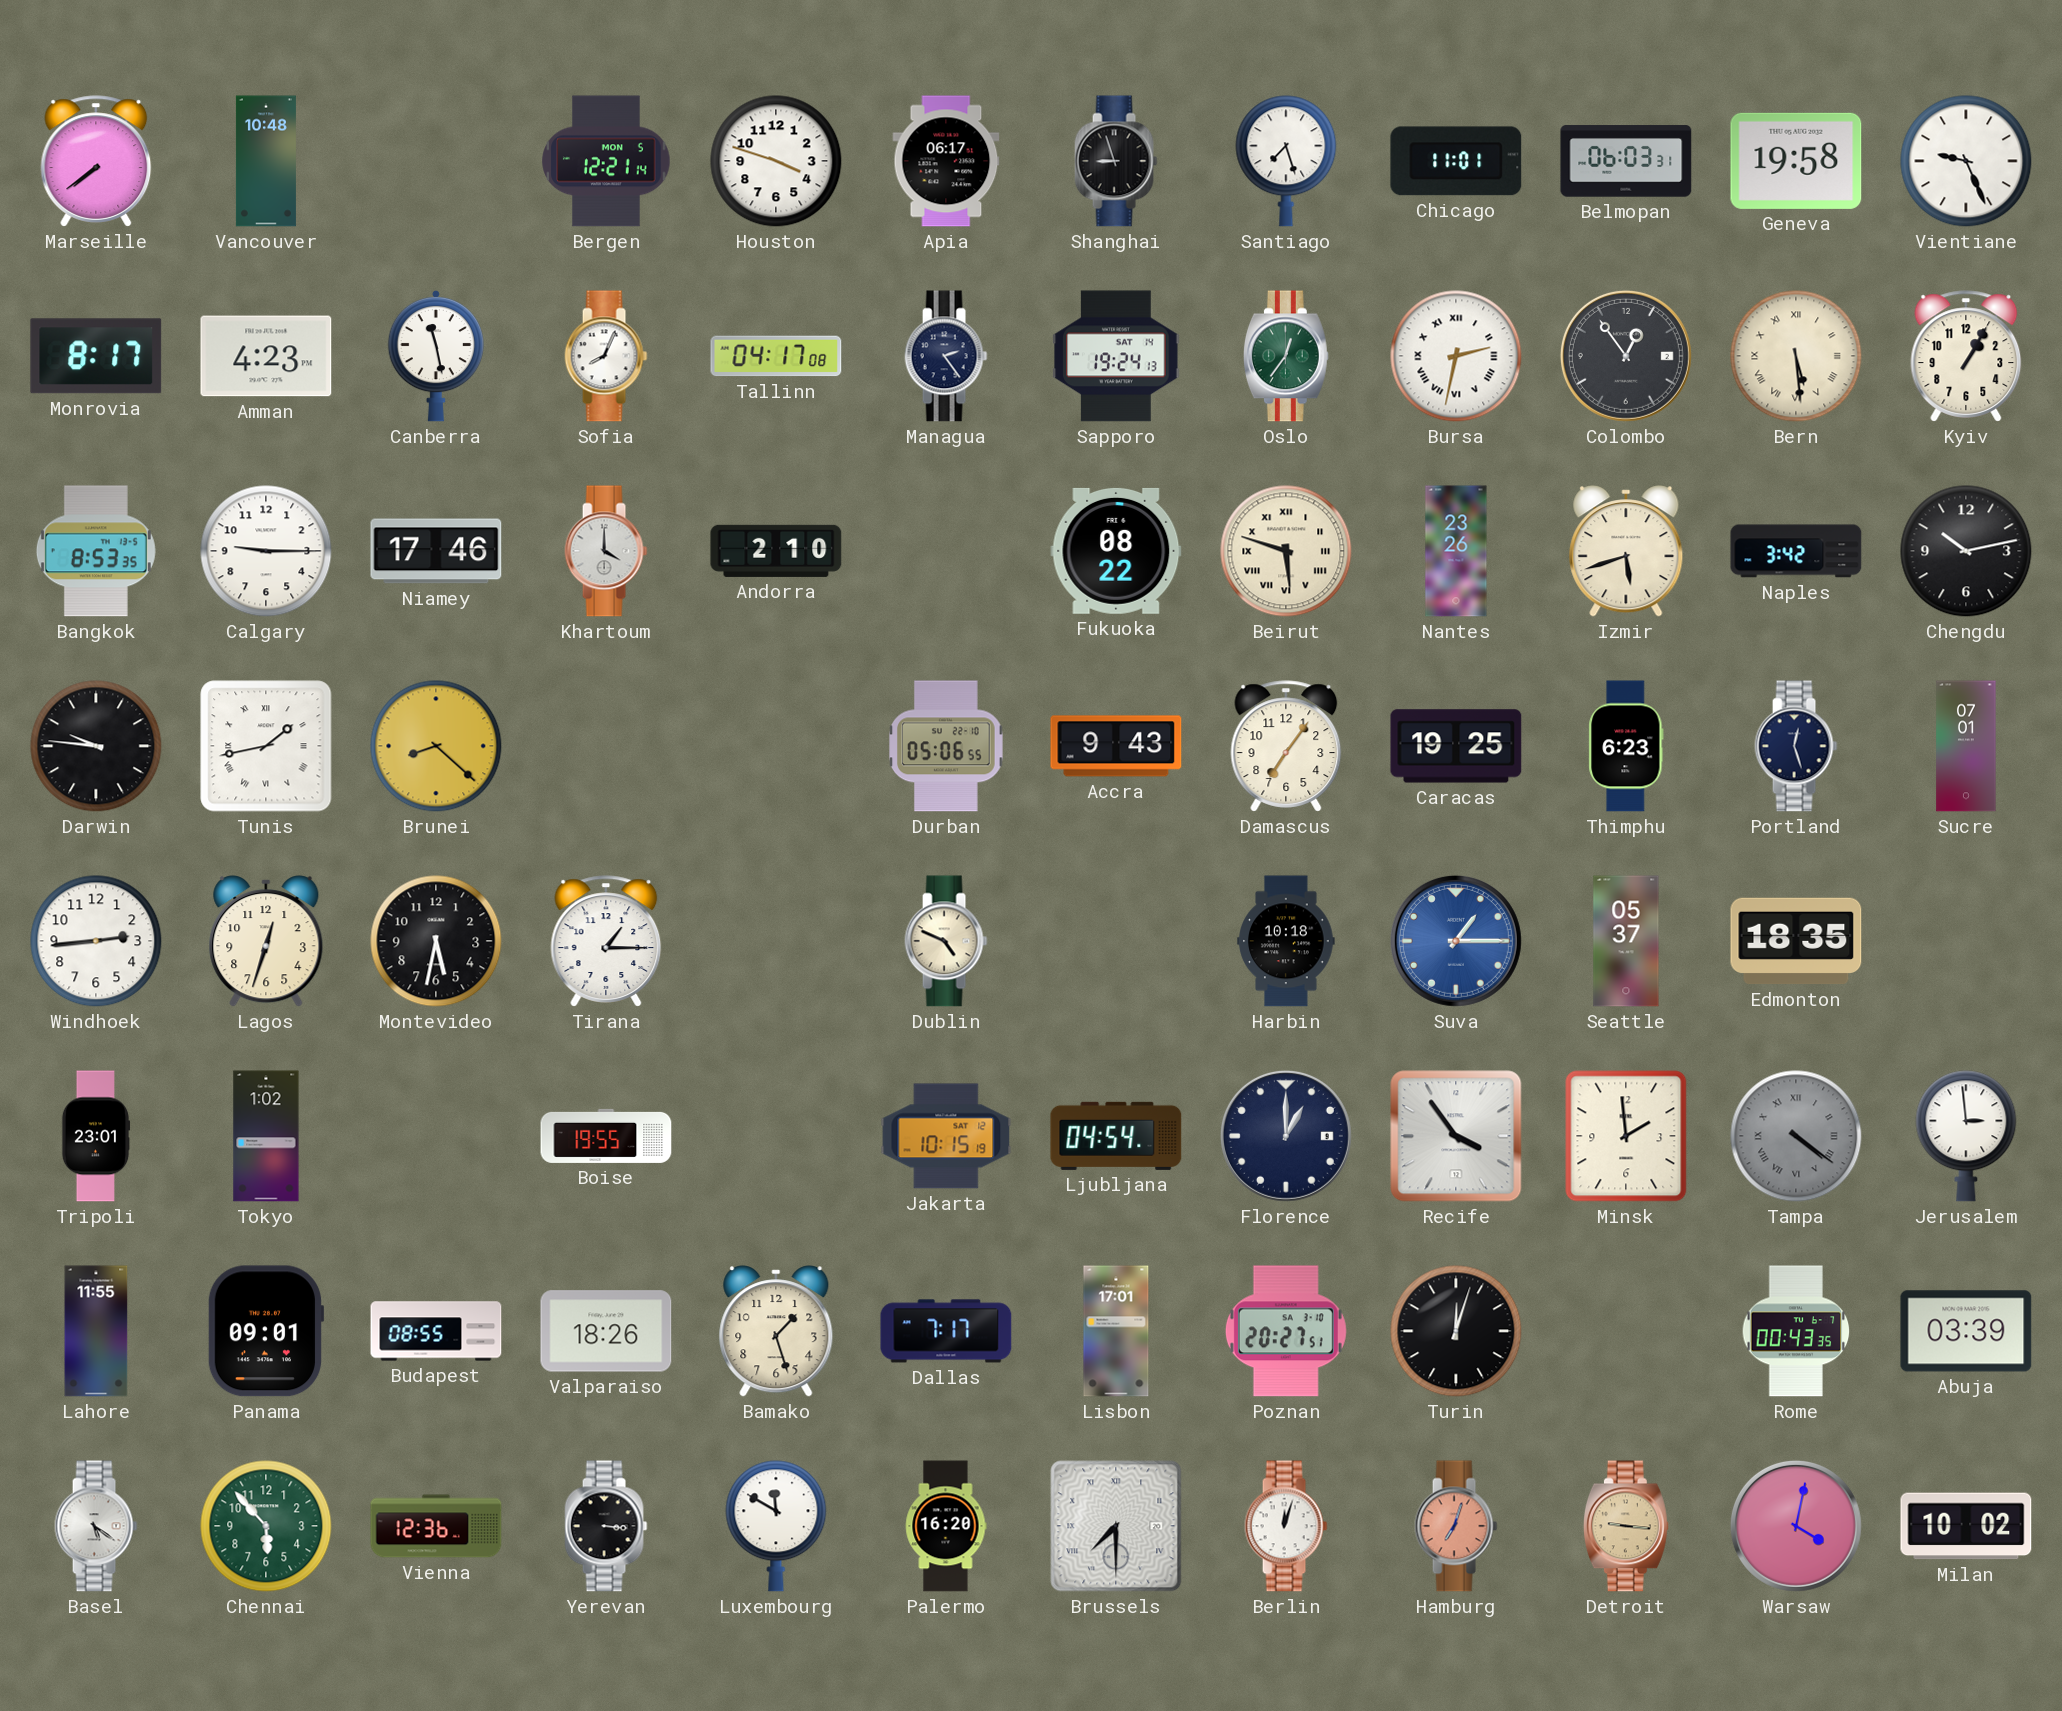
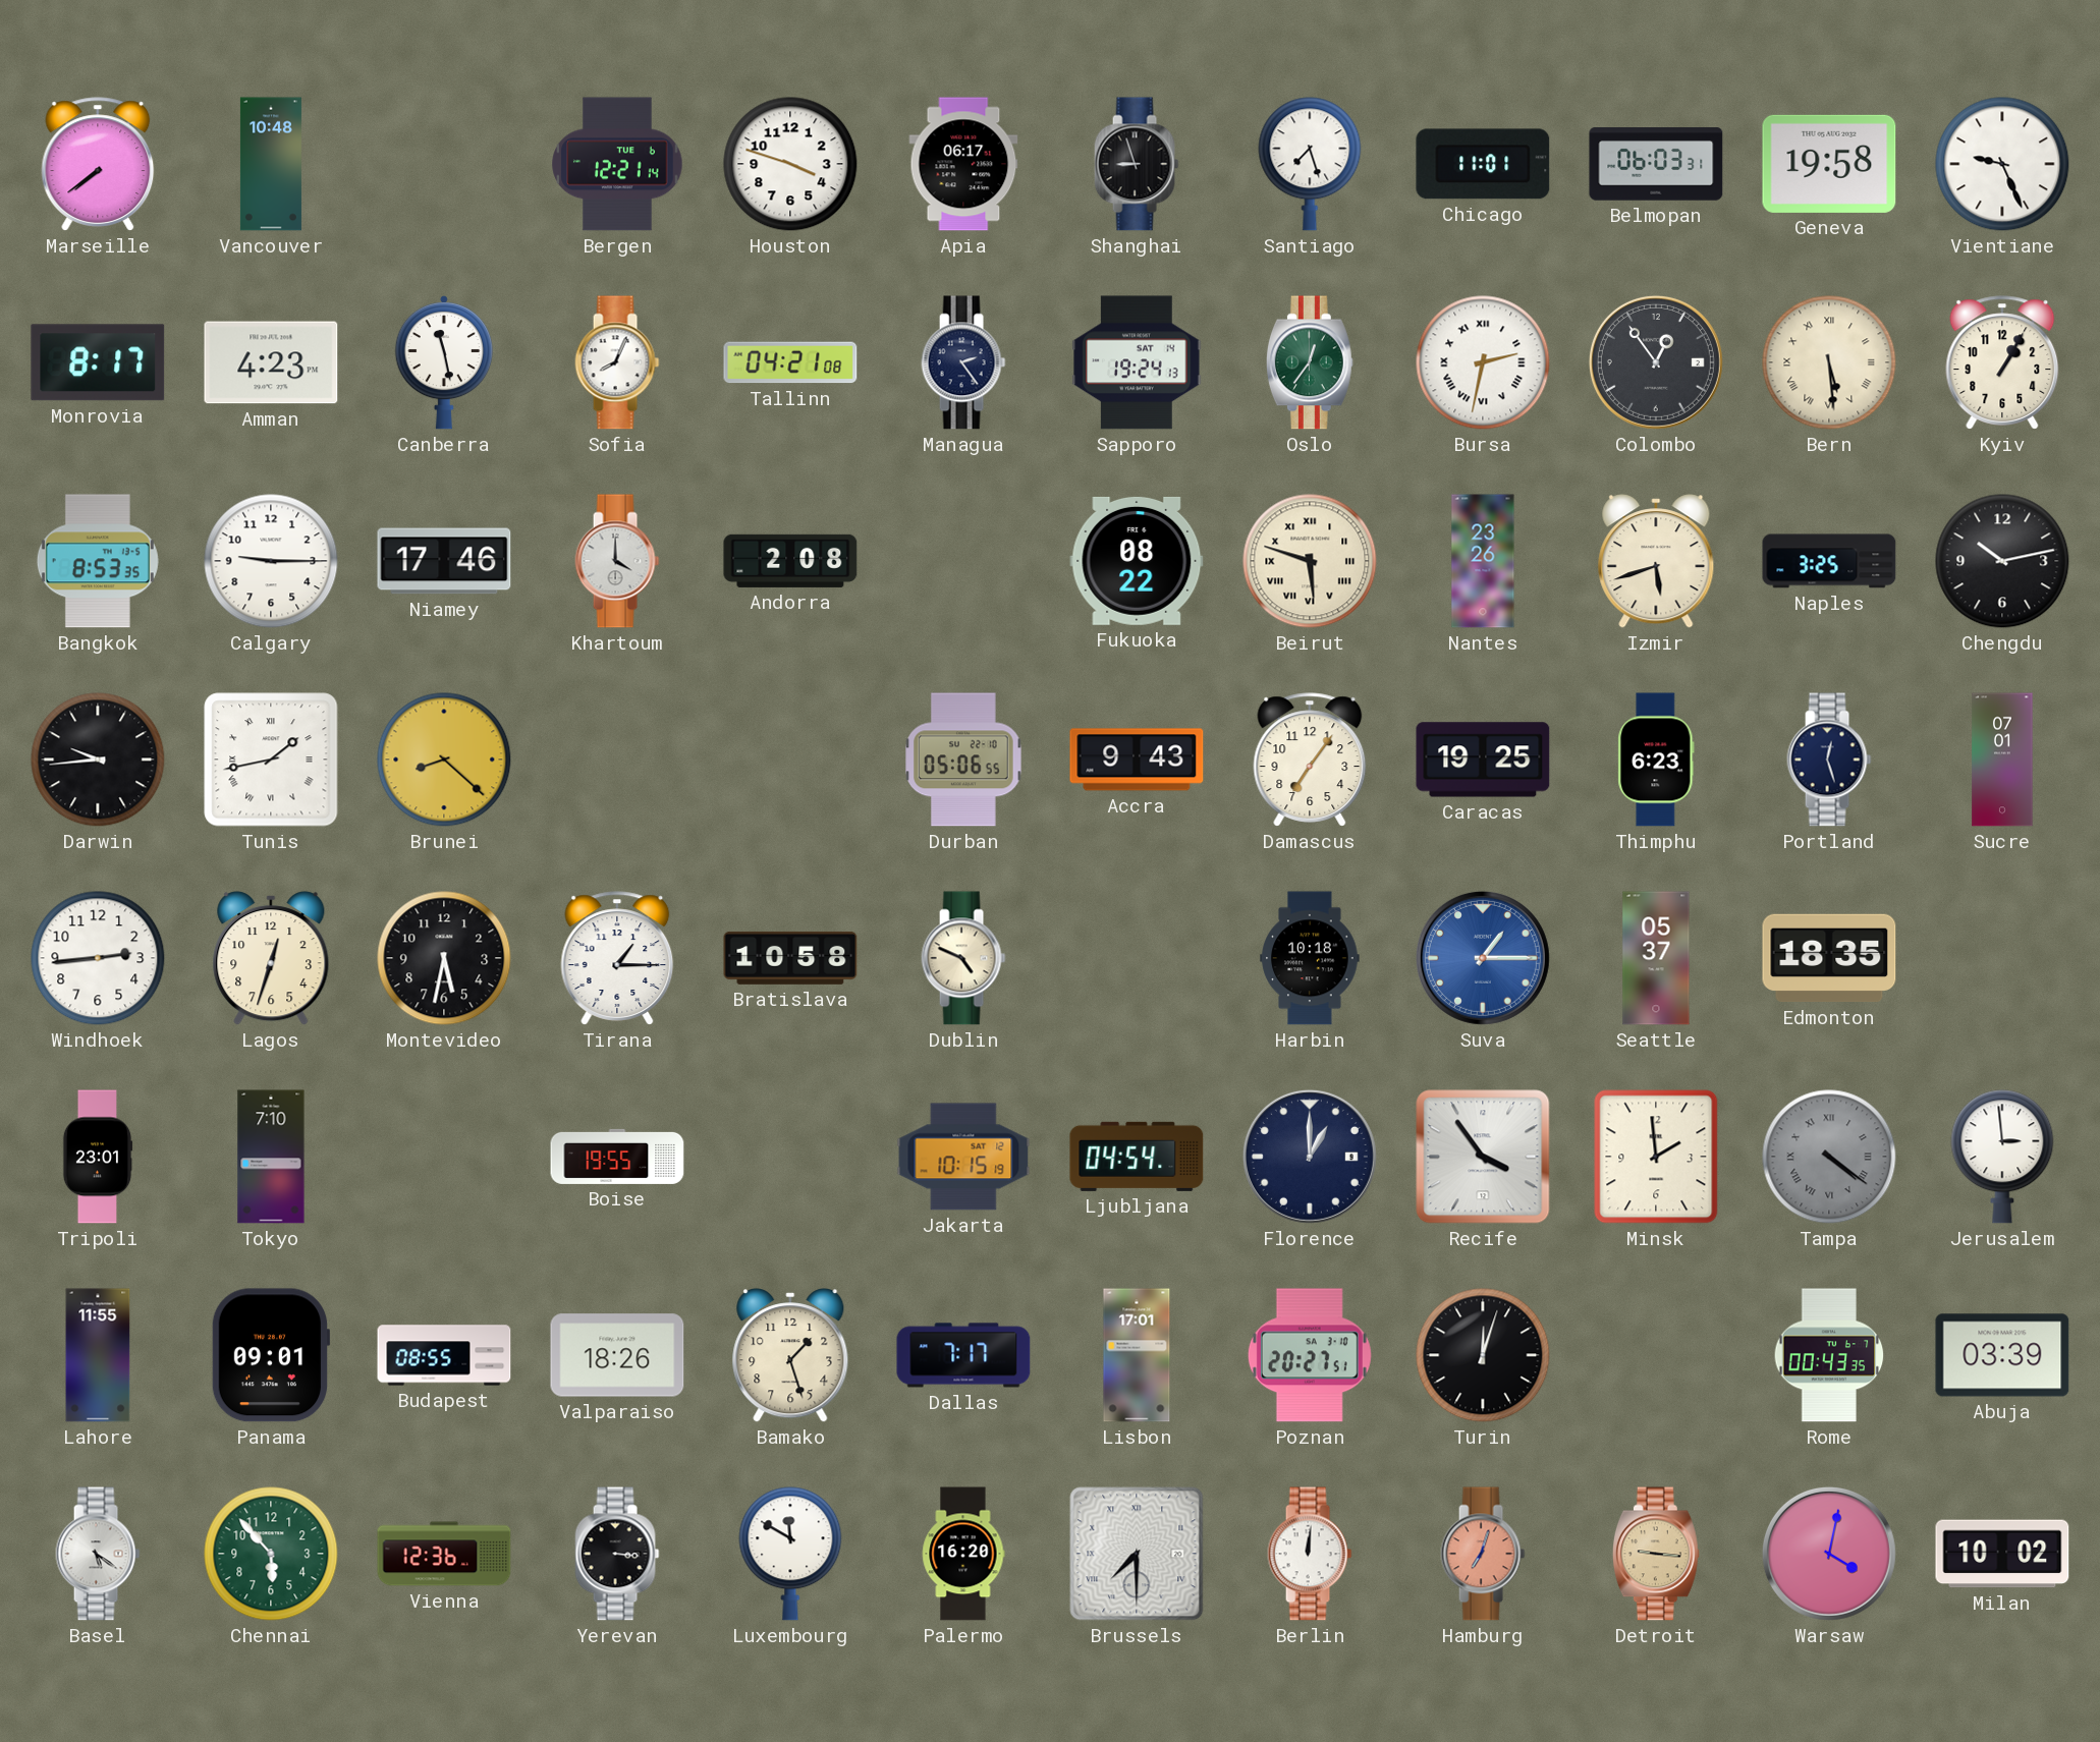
Bergen date: MON 5 -> TUE 6 (617, 164)
Tallinn: 04:17 -> 04:21 (790, 362)
Andorra: 2:10 -> 2:08 (790, 561)
Naples: 3:42 -> 3:25 (1829, 561)
Darwin: 9:46 -> 9:44 (98, 760)
Bratislava: none -> 10:58 (790, 958)
Tokyo: 1:02 -> 7:10 (271, 1157)
Berlin: 12:03 -> 12:01 (1310, 1554)
